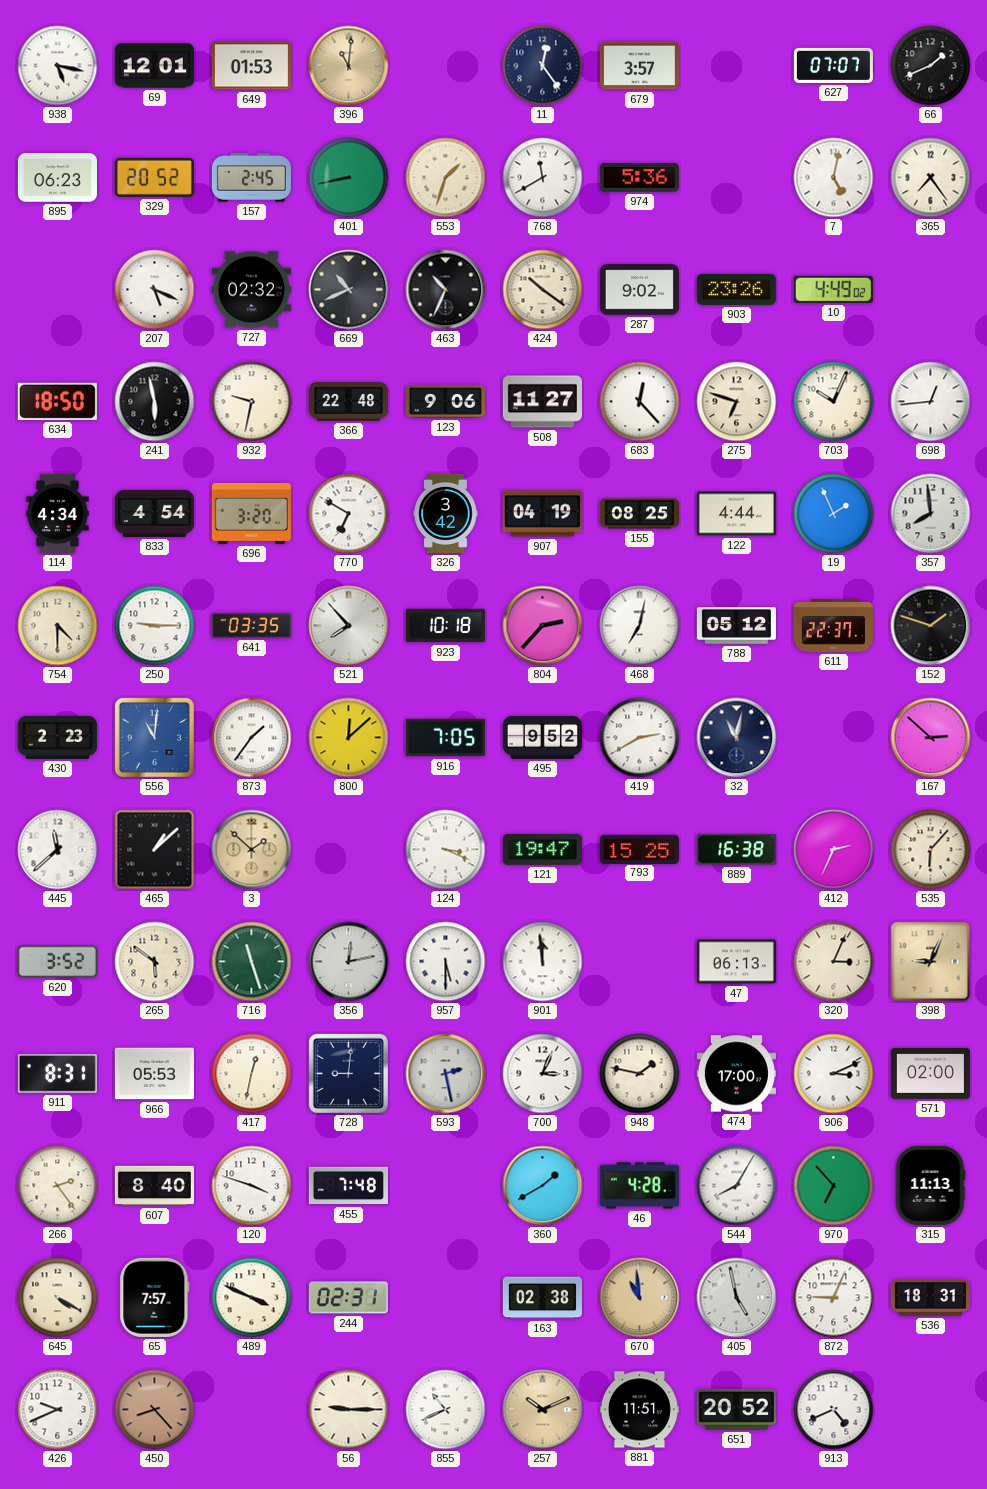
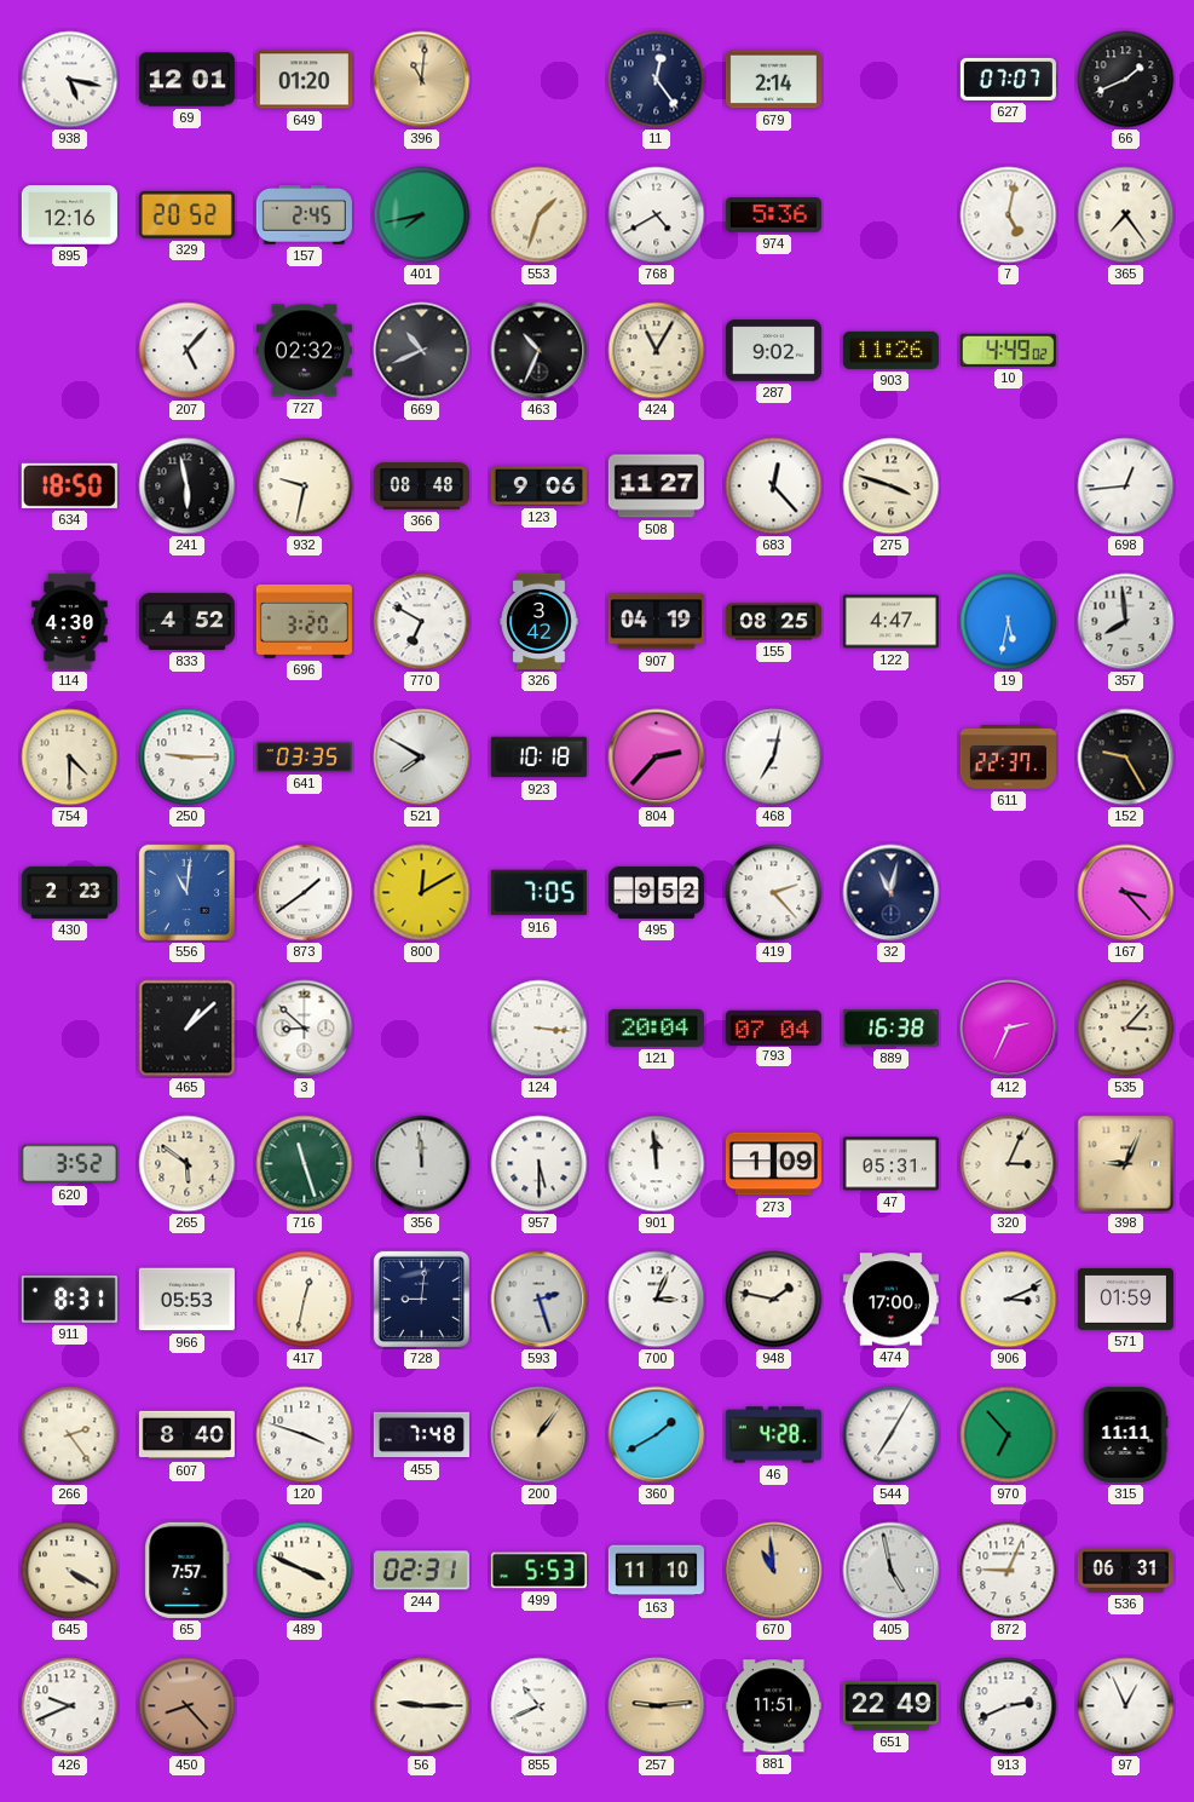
649: 01:53 -> 01:20 (304, 80)
679: 3:57 -> 2:14 (773, 80)
895: 06:23 -> 12:16 (69, 215)
401: 8:43 -> 7:43 (422, 215)
768: 11:40 -> 4:40 (657, 215)
207: 5:19 -> 5:07 (188, 351)
424: 10:21 -> 11:05 (657, 351)
903: 23:26 -> 11:26 (890, 350)
366: 22:48 -> 08:48 (421, 487)
275: 6:48 -> 3:48 (892, 487)
703: 10:04 -> none (834, 402)
114: 4:34 -> 4:30 (70, 621)
833: 4:54 -> 4:52 (186, 621)
122: 4:44 -> 4:47 (890, 622)
19: 1:56 -> 5:32 (1009, 622)
521: 7:53 -> 7:50 (422, 758)
788: 05:12 -> none (736, 626)
152: 1:48 -> 9:25 (1126, 758)
873: 1:36 -> 1:39 (305, 893)
800: 12:08 -> 12:10 (422, 893)
419: 2:40 -> 2:23 (774, 893)
167: 2:52 -> 3:23 (1126, 893)
445: 11:38 -> none (58, 850)
3: 1:52 -> 8:52 (305, 1029)
3 dial: champagne -> white (305, 1029)
124: 3:19 -> 3:16 (540, 1029)
121: 19:47 -> 20:04 (656, 1027)
793: 15:25 -> 07:04 (773, 1027)
535: 6:07 -> 3:07 (1126, 1029)
356: 12:13 -> 11:59 (422, 1164)
273: none -> 1:09 (773, 1164)
47: 06:13 -> 05:31 (890, 1164)
593: 2:28 -> 2:27 (540, 1300)
571: 02:00 -> 01:59 (1125, 1299)
200: none -> 1:06 (540, 1435)
544: 8:05 -> 7:05 (892, 1435)
315: 11:13 -> 11:11 (1125, 1434)
499: none -> 5:53 (538, 1571)
163: 02:38 -> 11:10 (656, 1571)
536: 18:31 -> 06:31 (1125, 1570)
257: 10:11 -> 9:14 (657, 1706)
651: 20:52 -> 22:49 (890, 1706)
913: 4:41 -> 2:41 (1009, 1706)
97: none -> 12:56 (1126, 1706)
